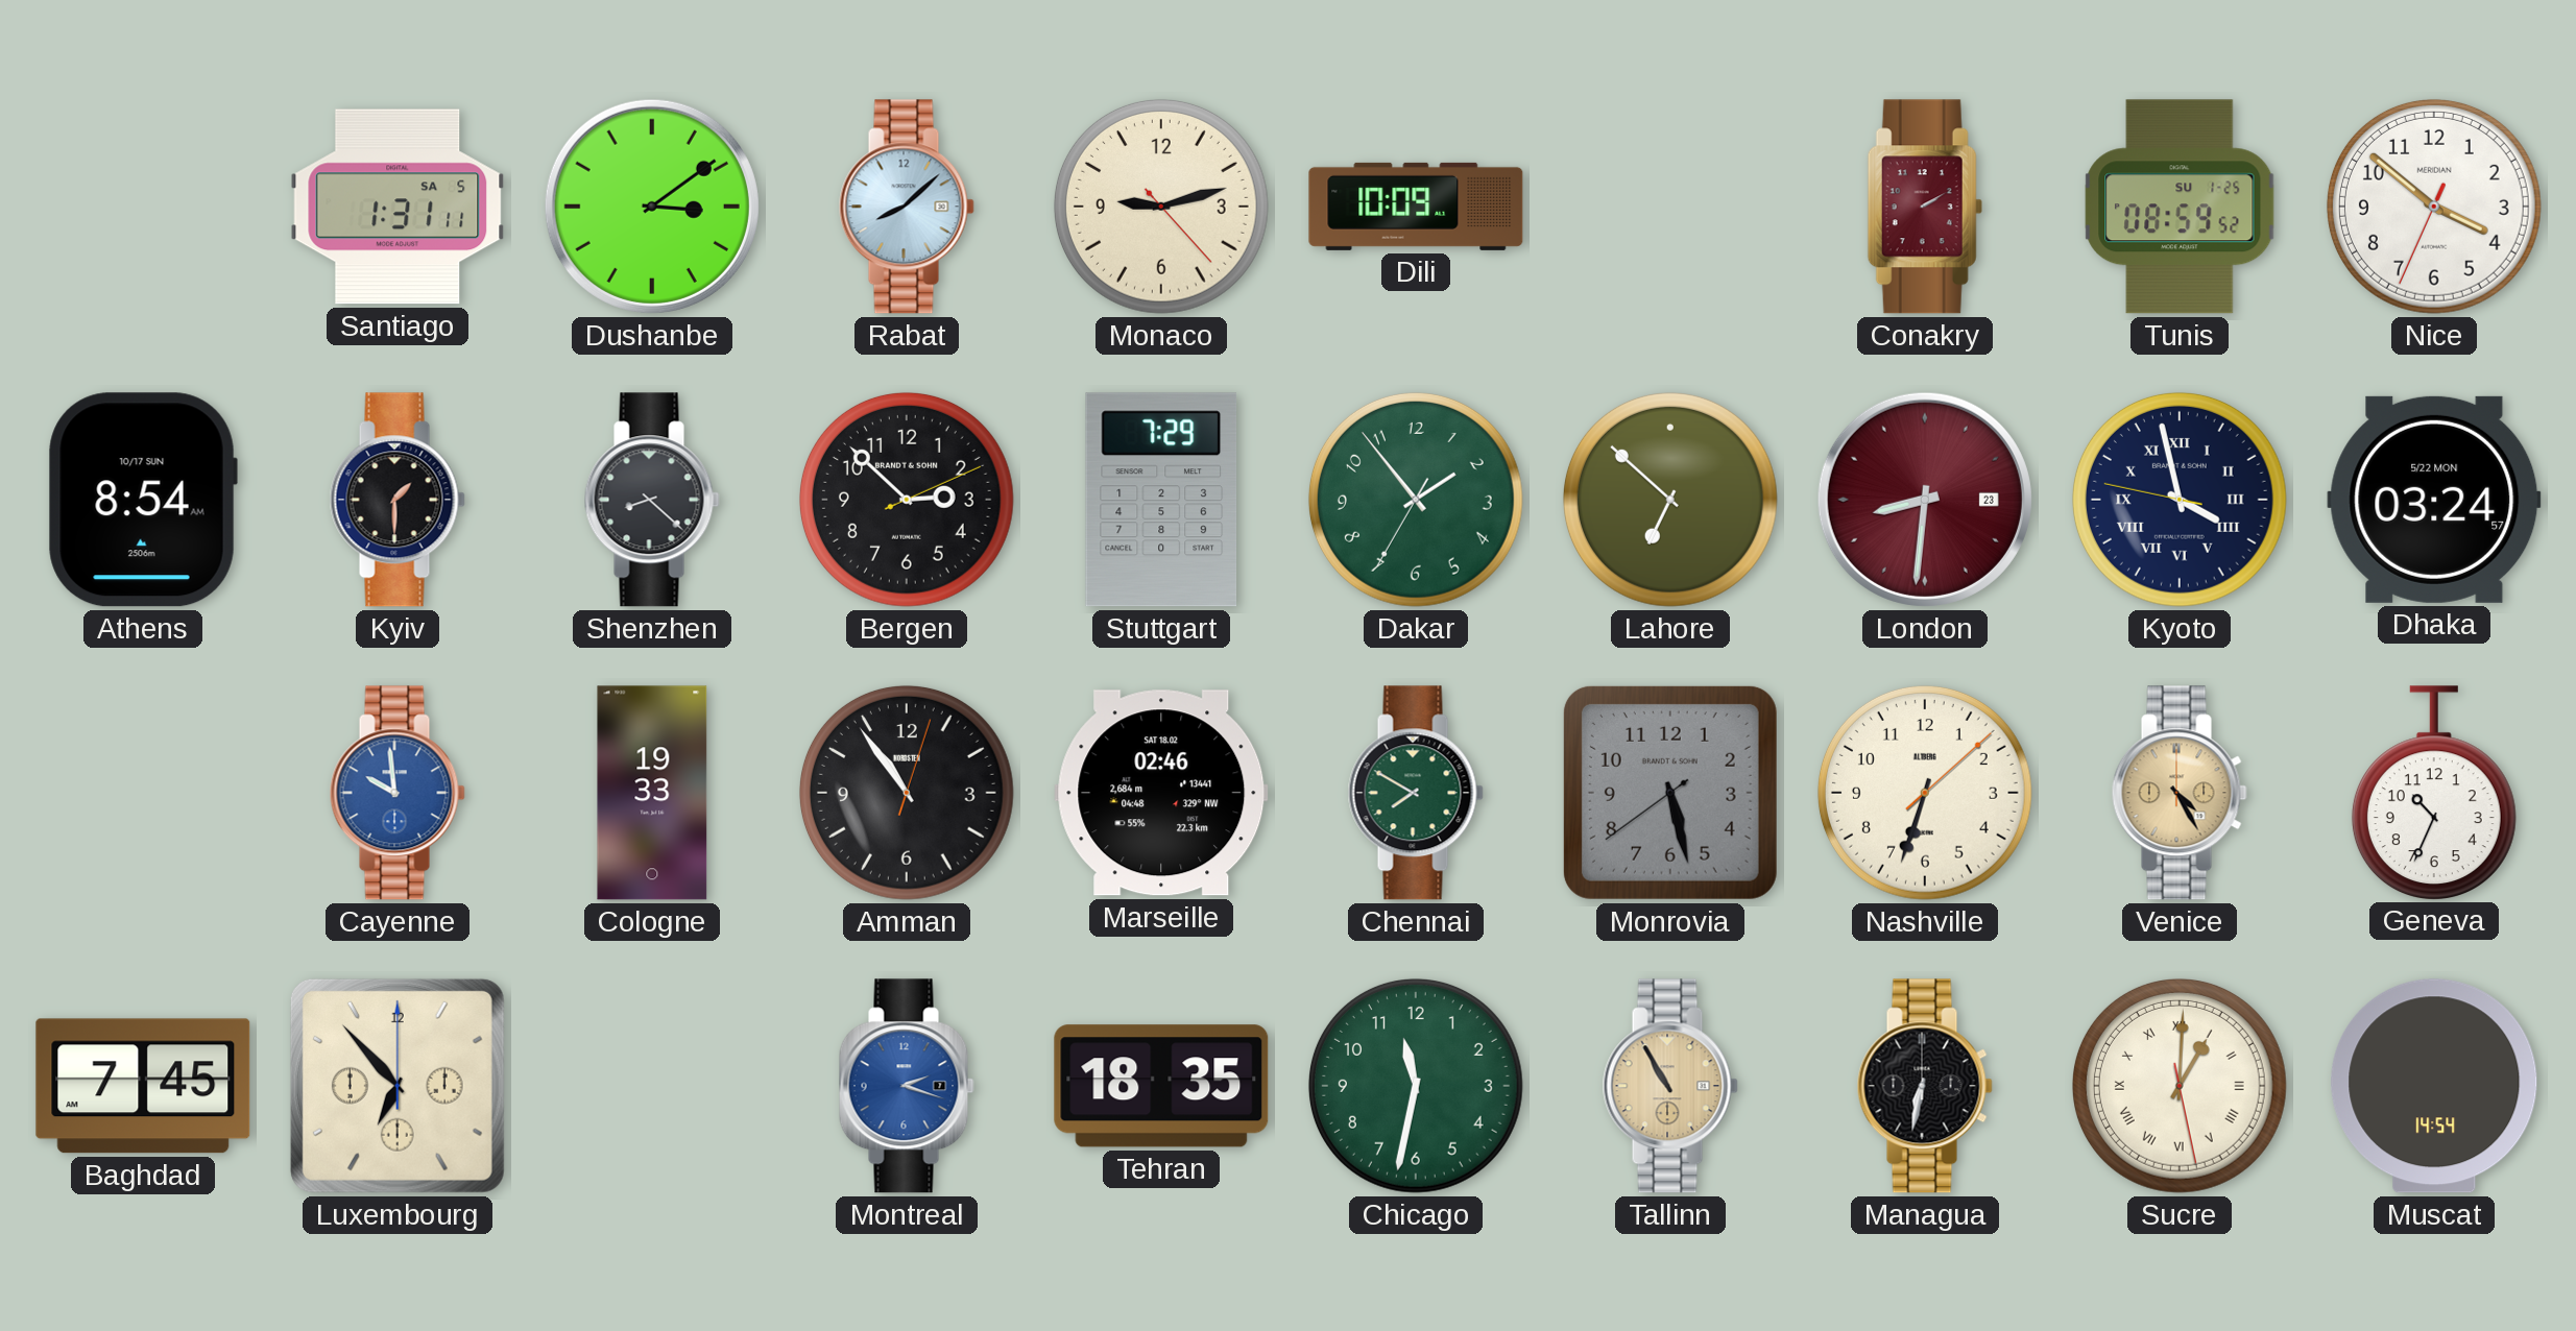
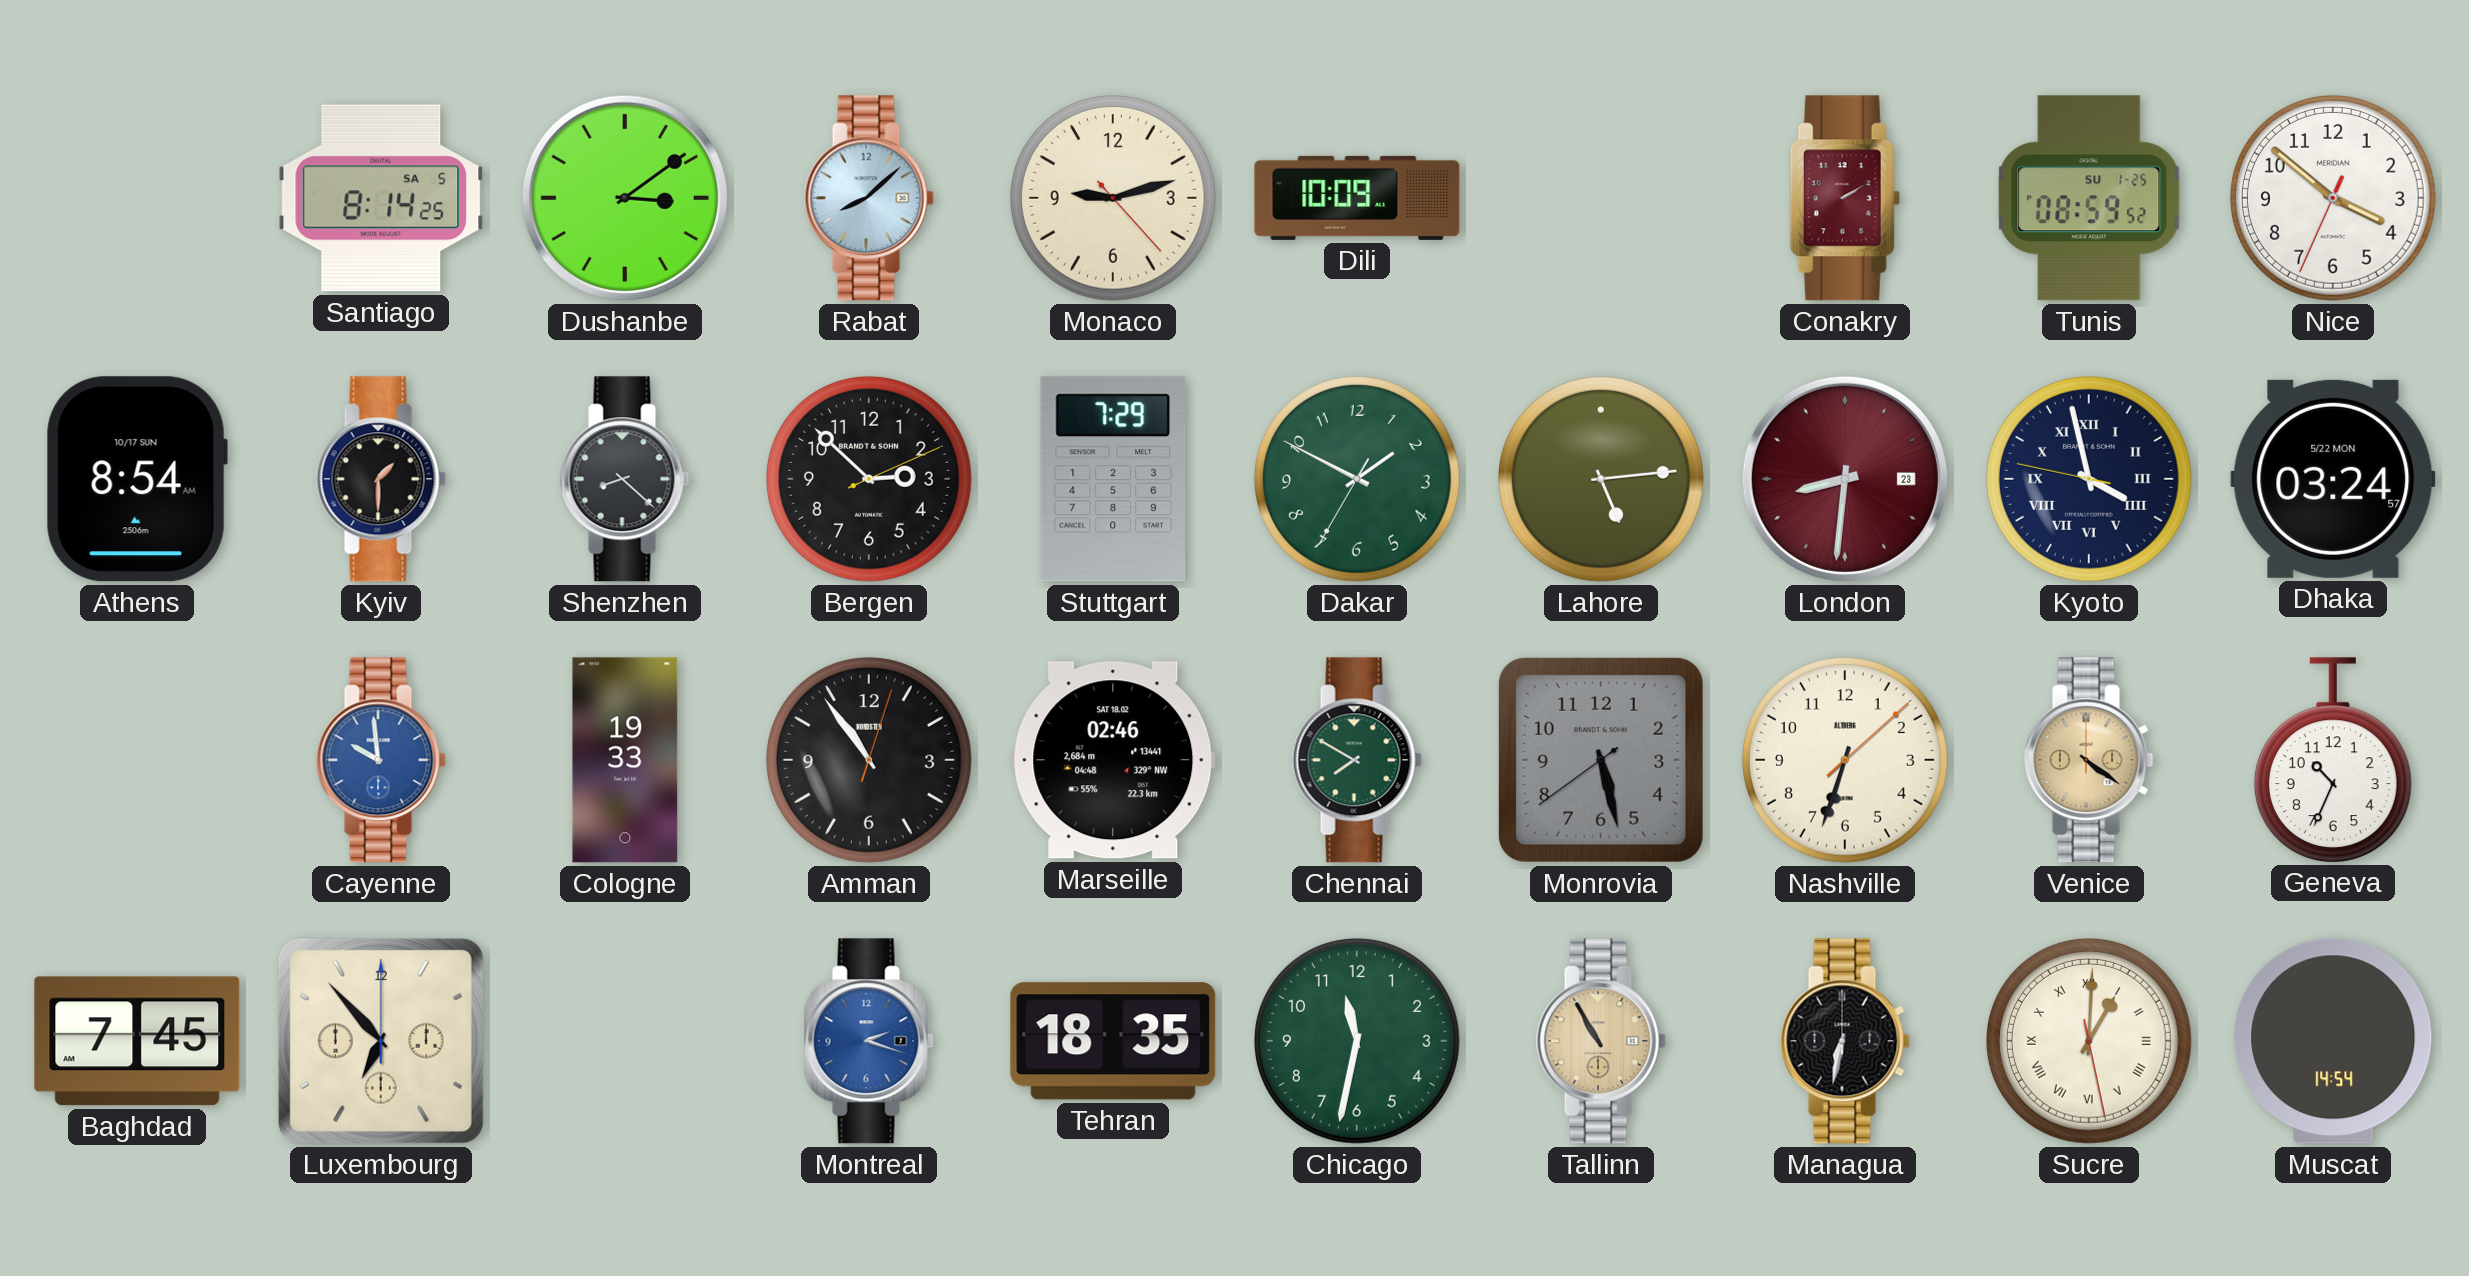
Santiago: 1:31 -> 8:14 (381, 198)
Dakar: 1:53 -> 1:49 (1357, 479)
Lahore: 6:52 -> 5:14 (1601, 479)
Venice: 4:25 -> 4:21 (2089, 760)
